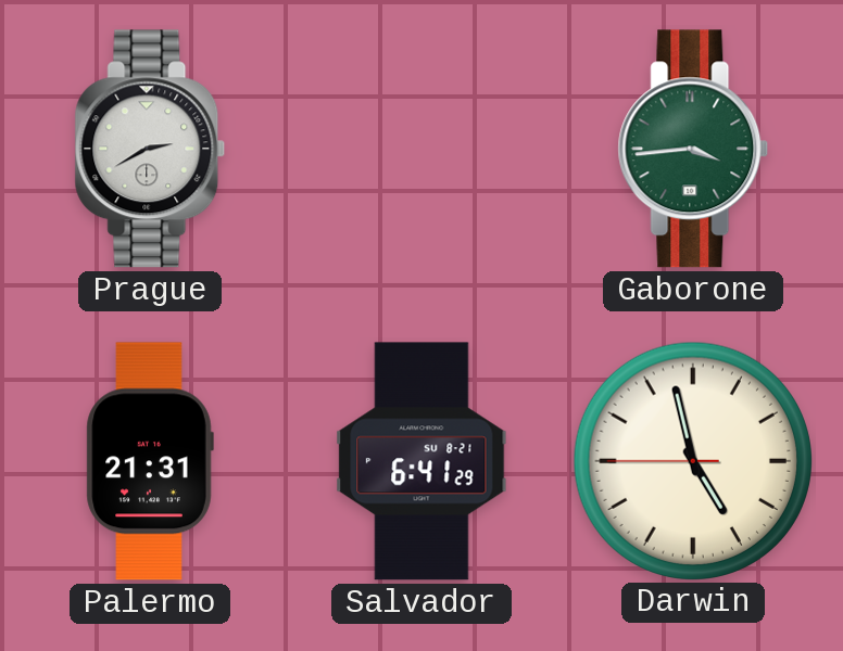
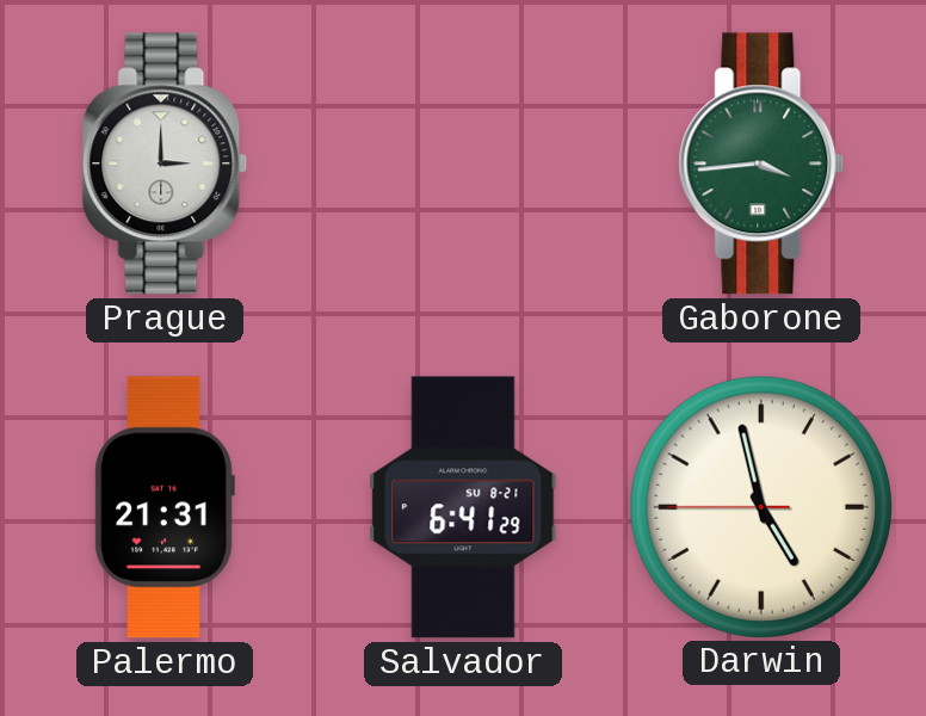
Prague: 2:40 -> 3:00 (165, 163)
